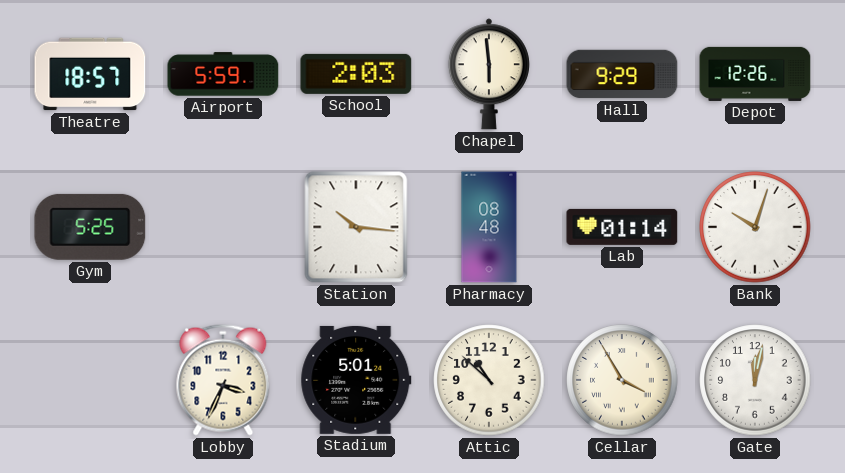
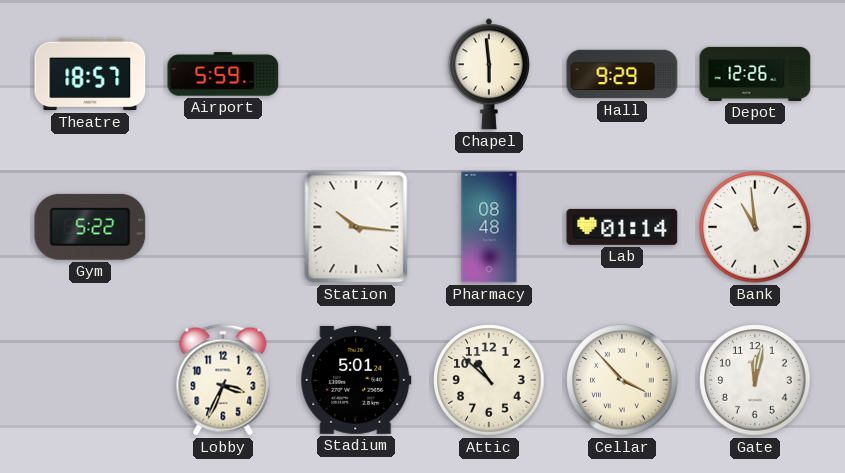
School: 2:03 -> none (356, 74)
Gym: 5:25 -> 5:22 (90, 227)
Bank: 10:03 -> 10:59 (755, 227)
Cellar: 3:55 -> 3:53 (622, 380)
